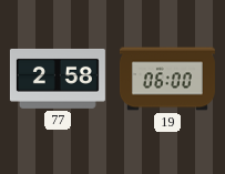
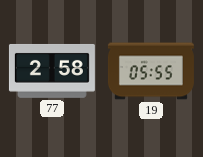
19: 06:00 -> 05:55 (151, 71)
